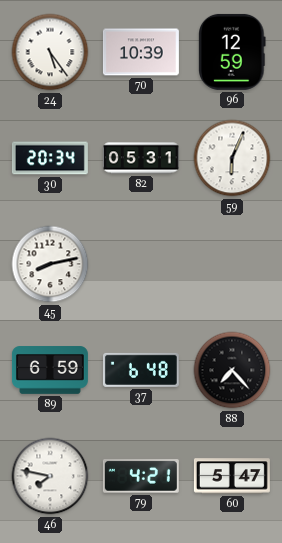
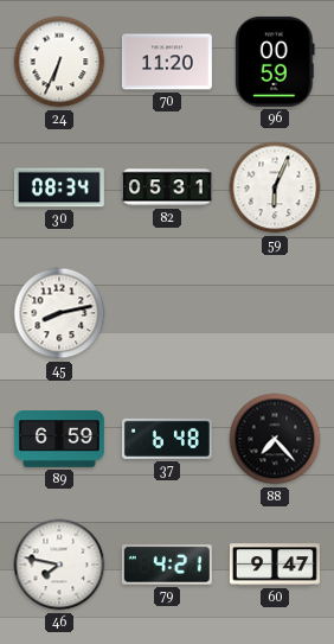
24: 5:24 -> 6:34 (59, 62)
70: 10:39 -> 11:20 (167, 62)
96: 12:59 -> 00:59 (275, 62)
30: 20:34 -> 08:34 (59, 187)
60: 5:47 -> 9:47 (275, 565)
